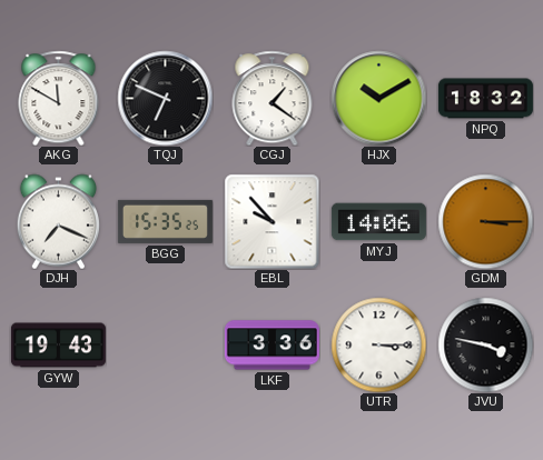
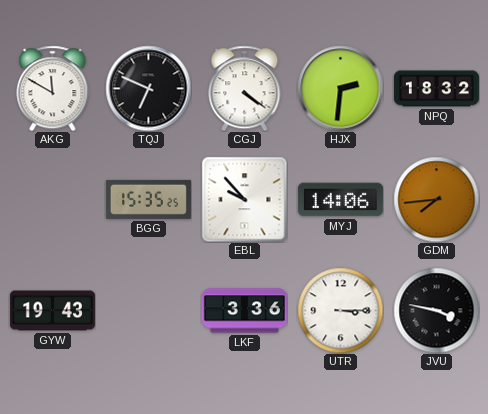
CGJ: 1:21 -> 4:21 (245, 88)
HJX: 10:10 -> 2:31 (340, 88)
DJH: 7:19 -> none (58, 221)
GDM: 3:15 -> 7:44 (436, 199)
